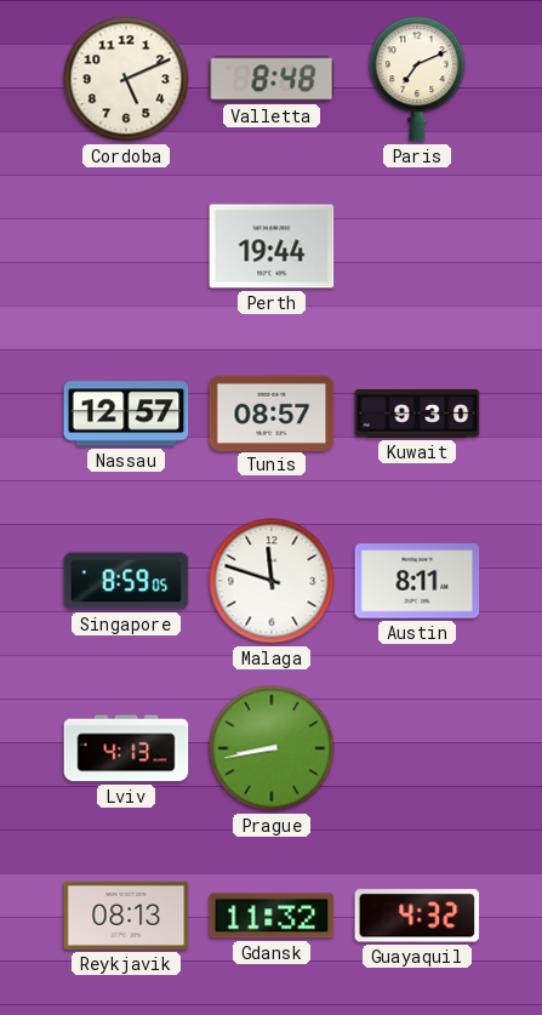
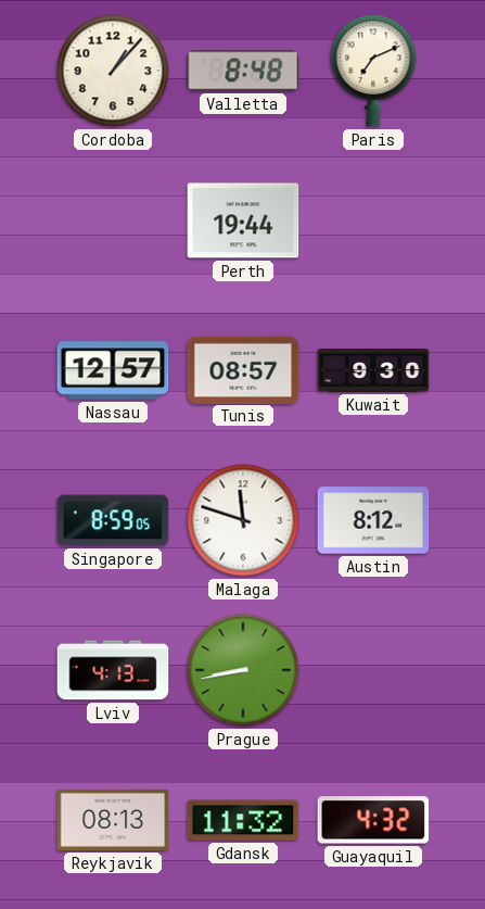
Cordoba: 5:11 -> 1:07 (113, 71)
Austin: 8:11 -> 8:12 (373, 520)
